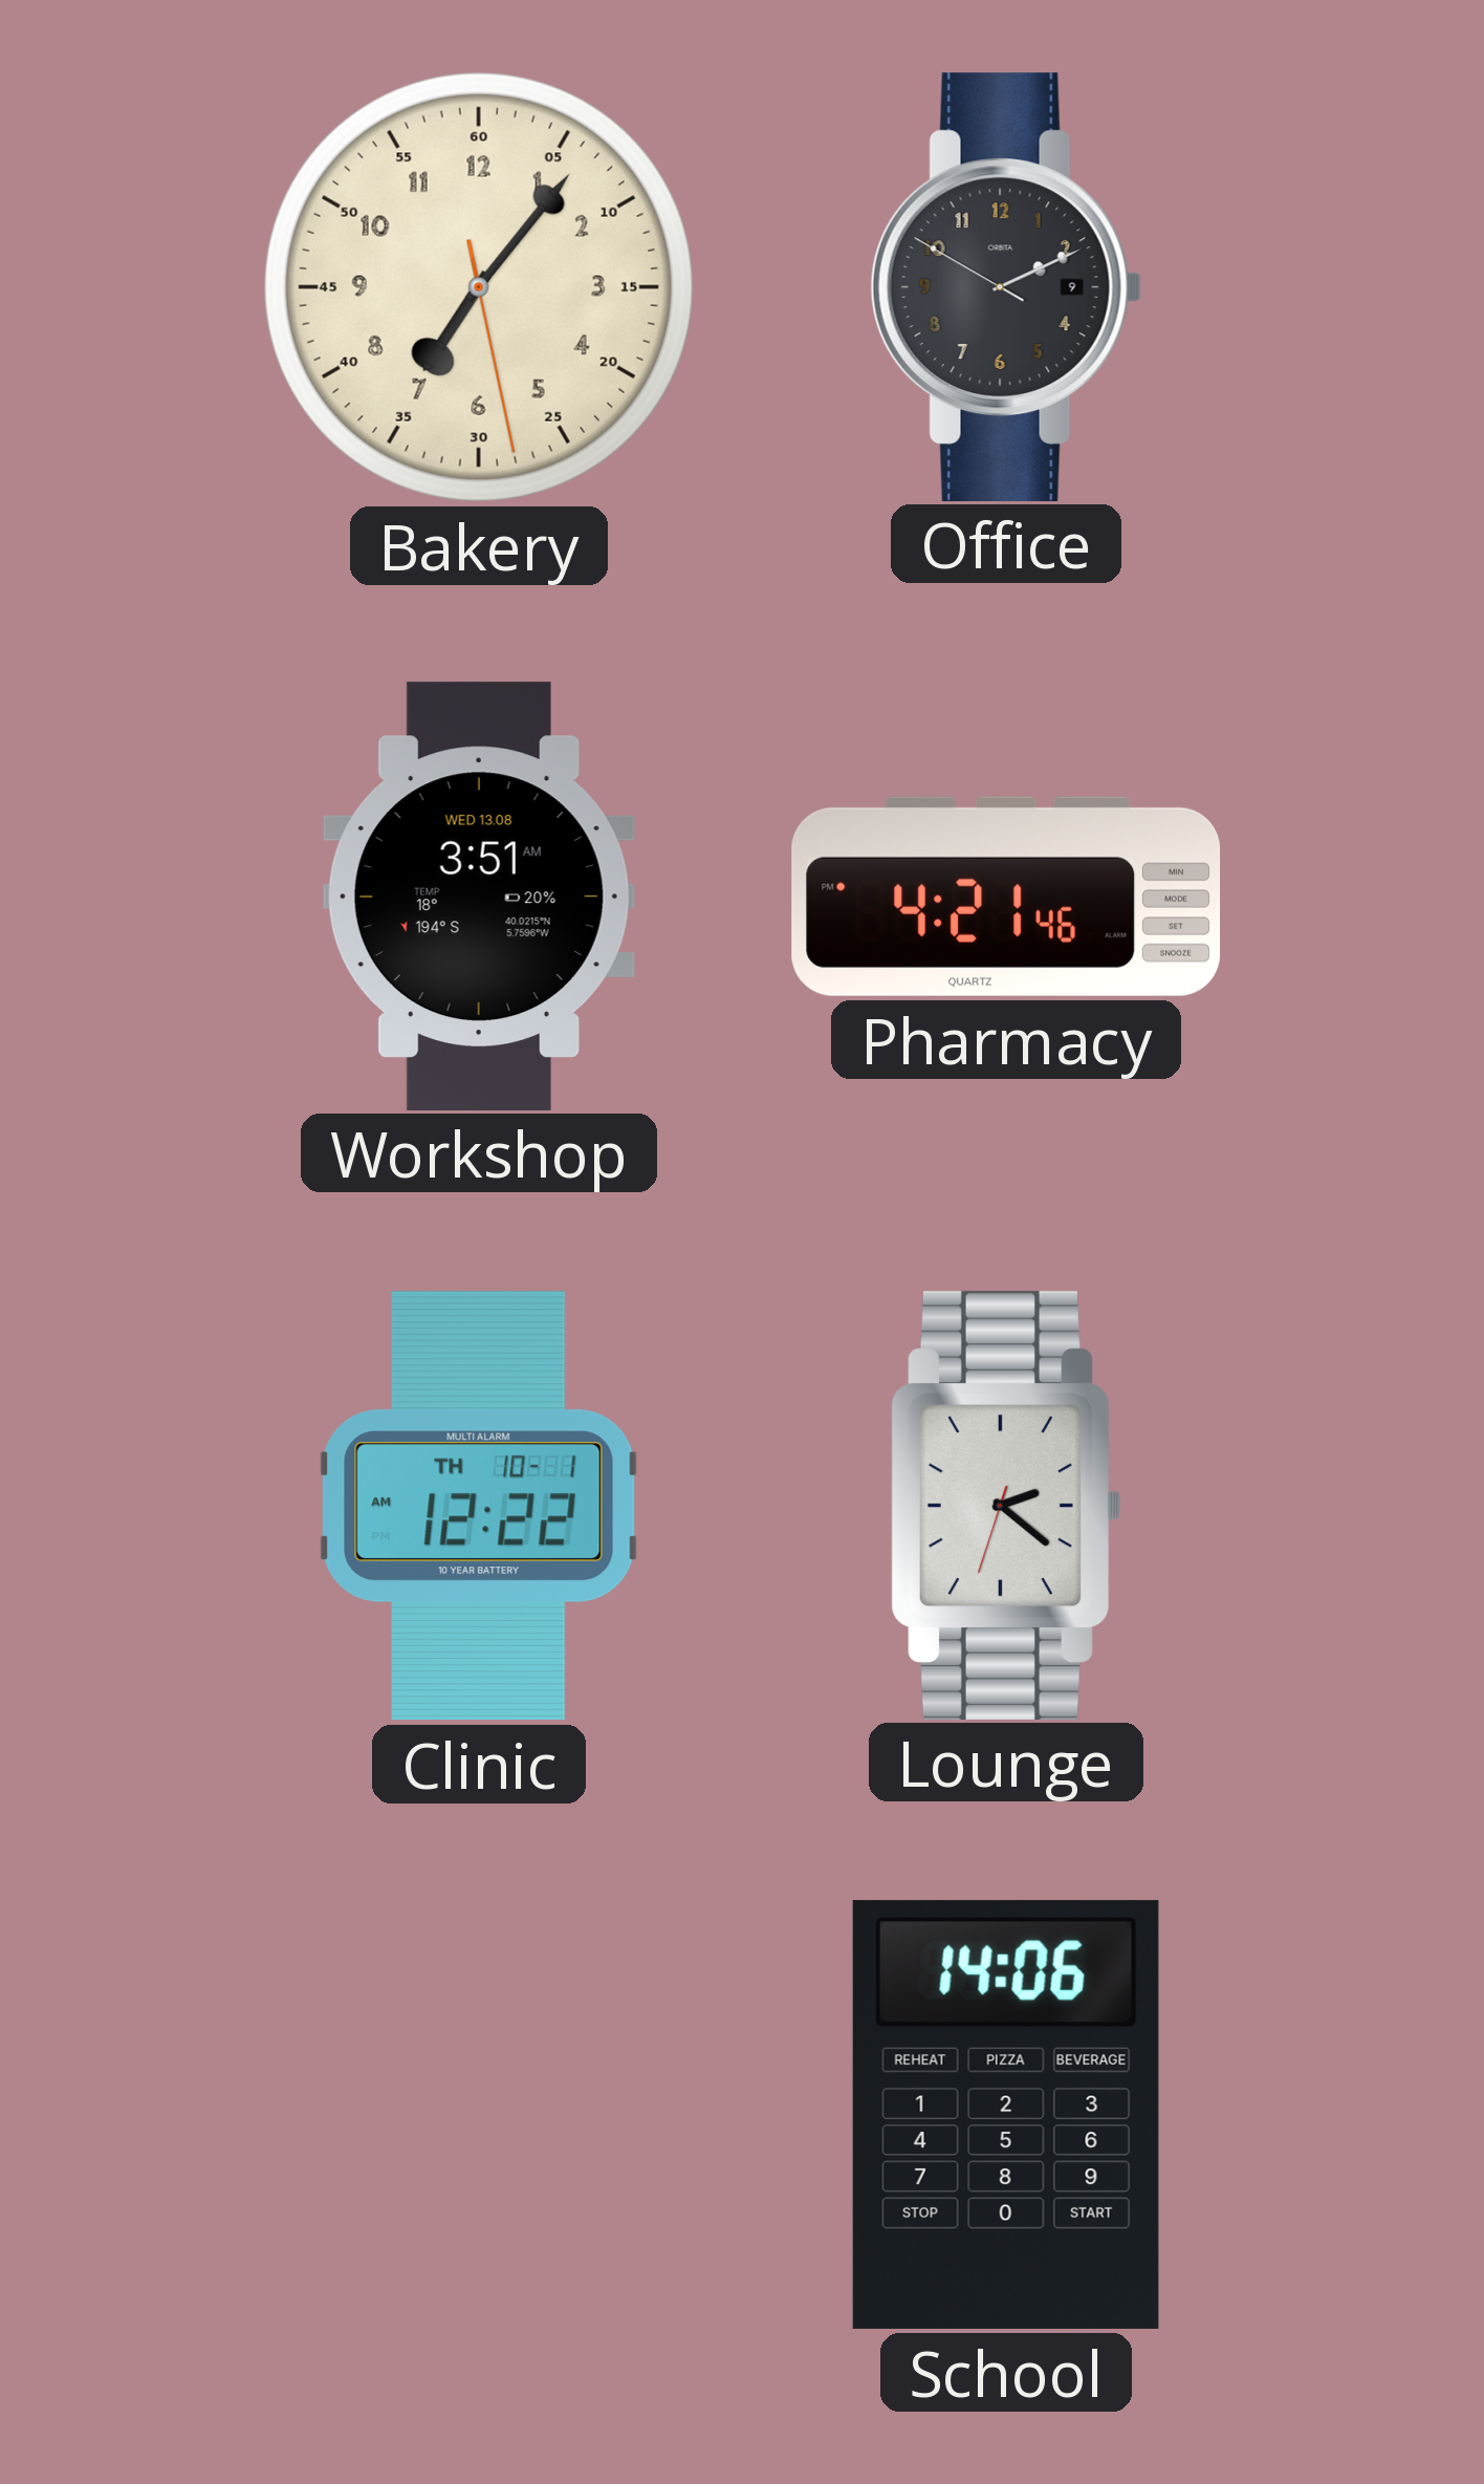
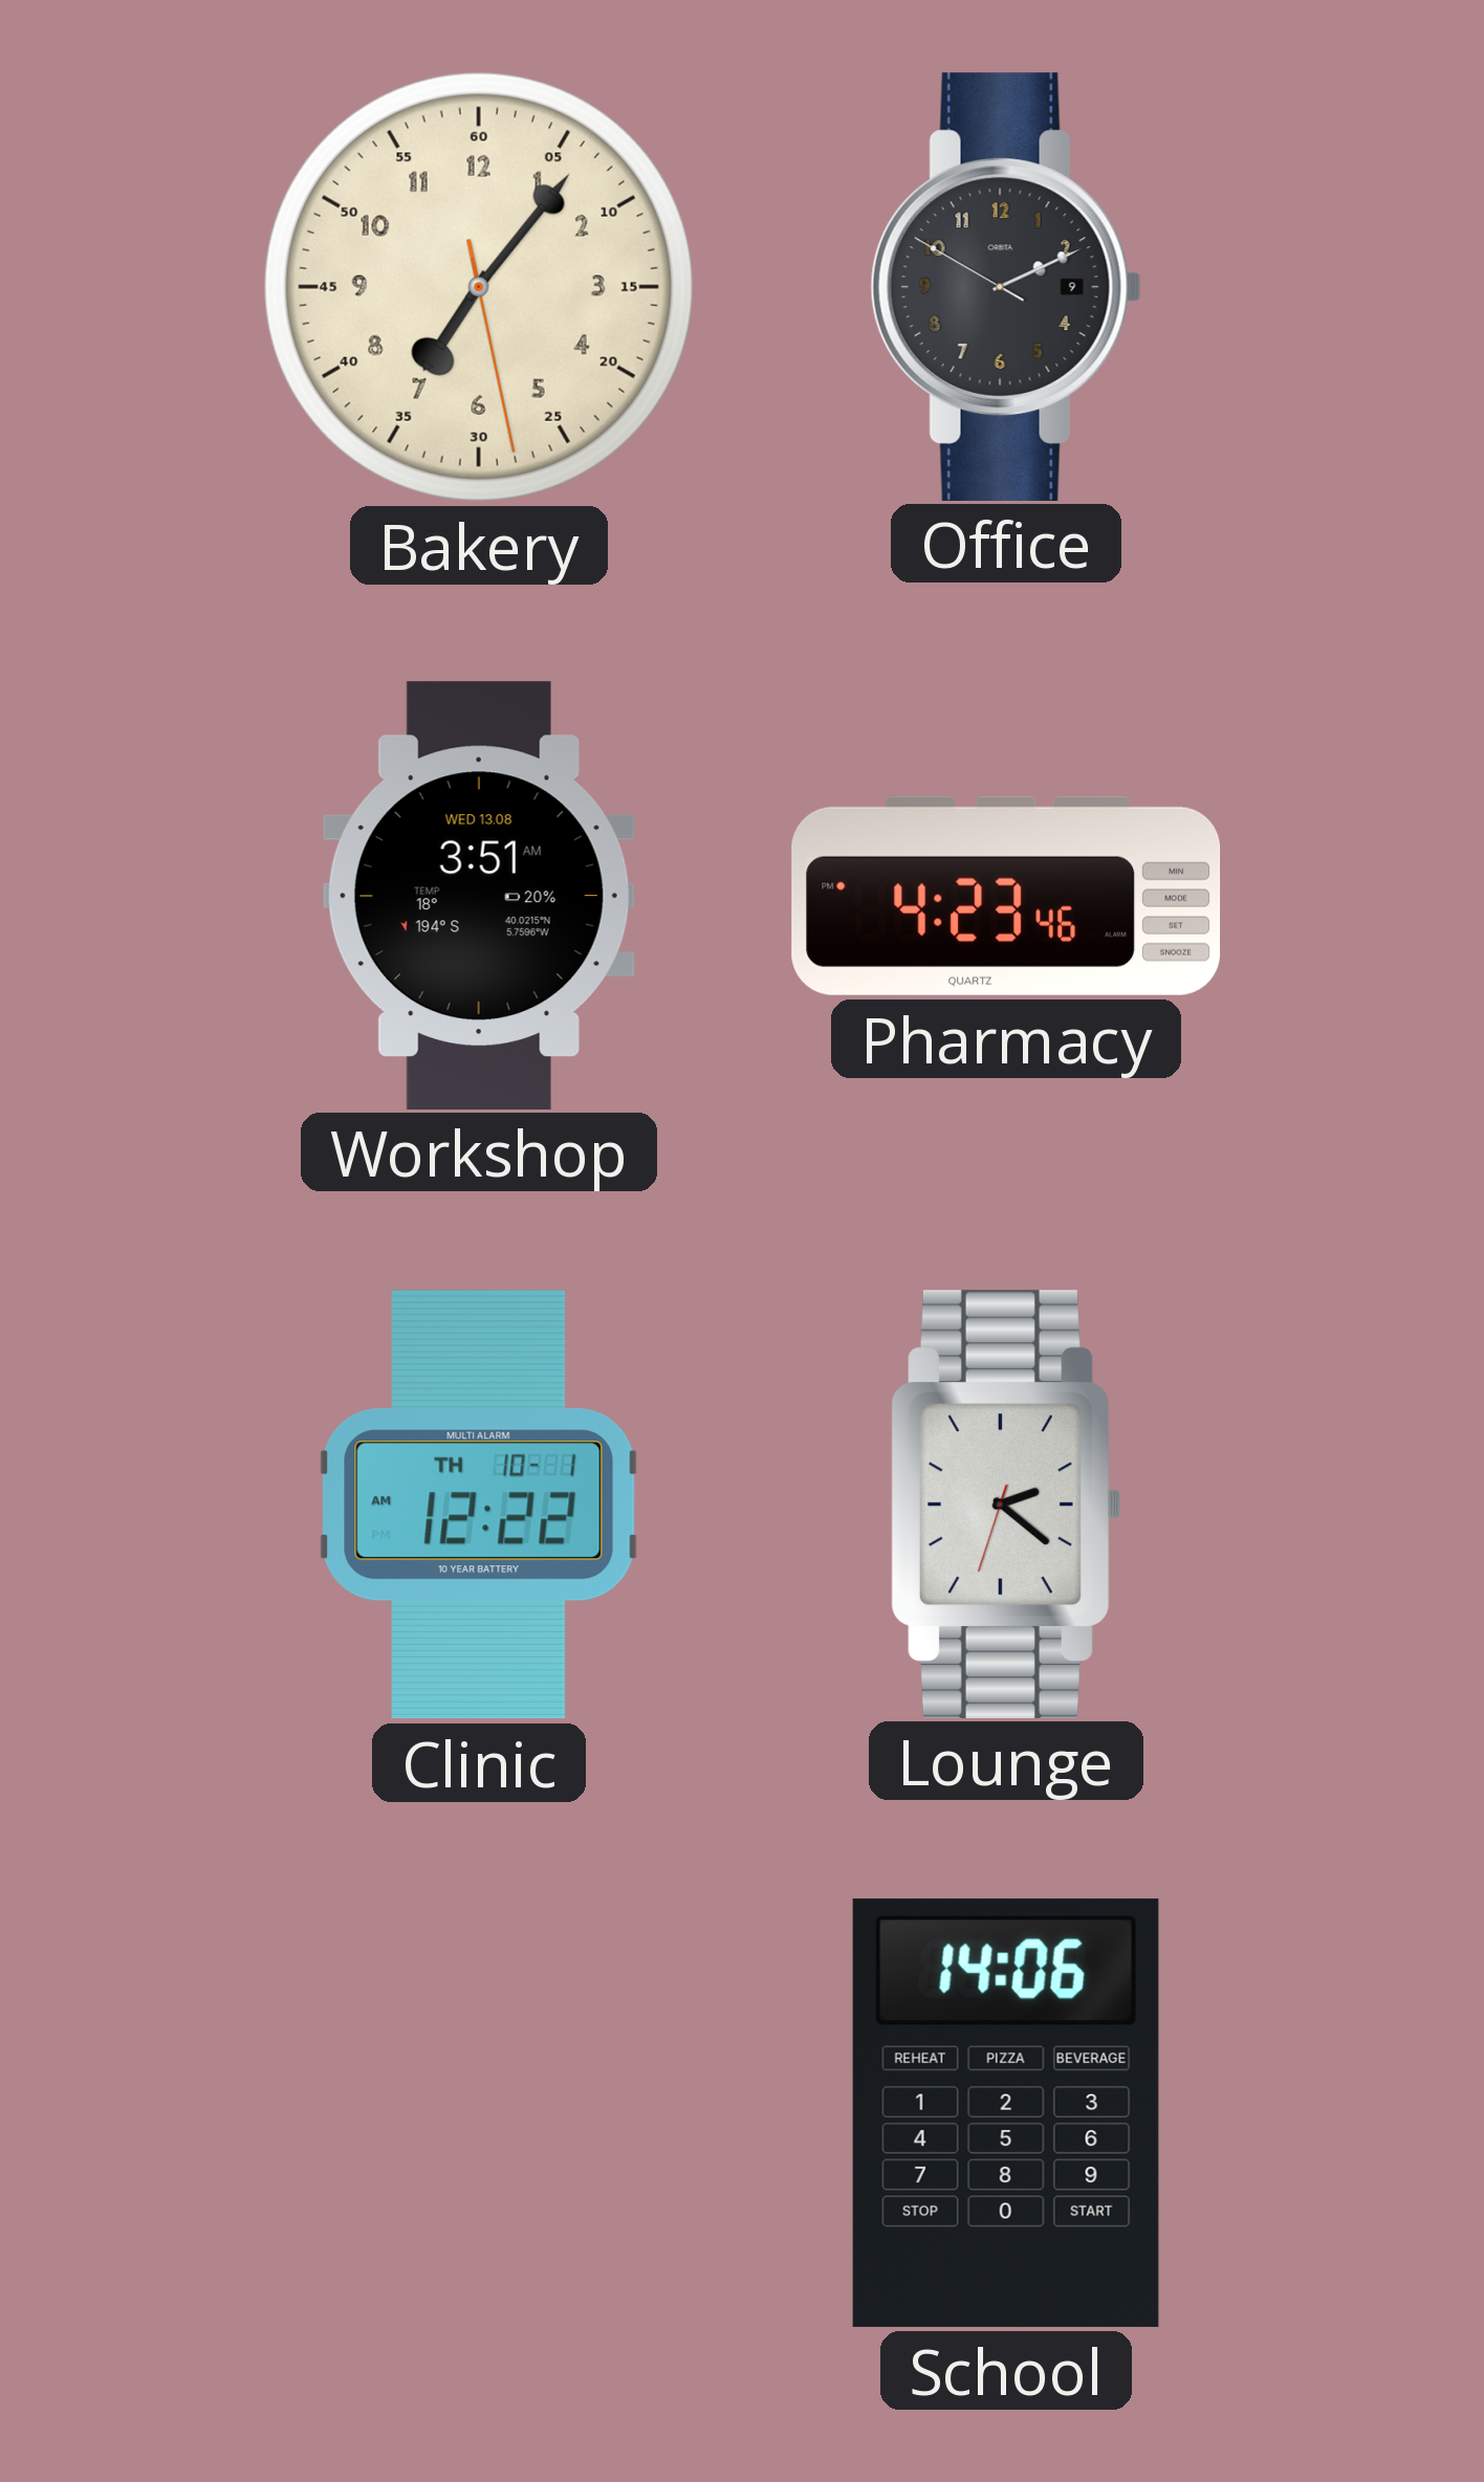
Pharmacy: 4:21 -> 4:23 (1006, 896)
